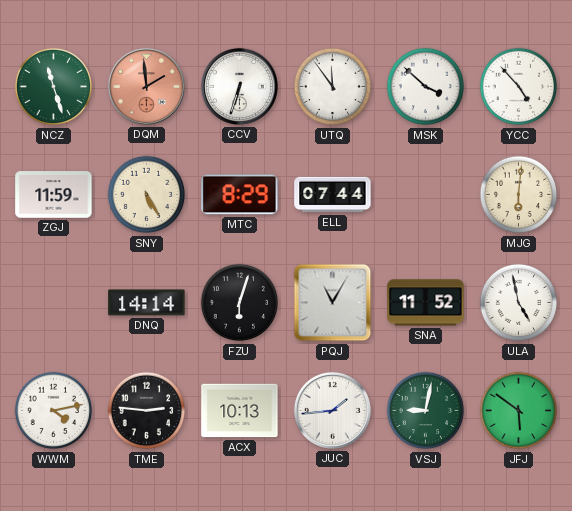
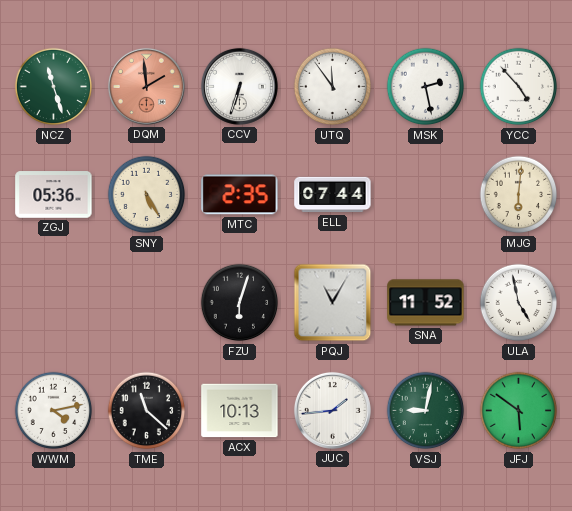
MSK: 3:52 -> 2:28 (426, 87)
ZGJ: 11:59 -> 05:36 (54, 195)
MTC: 8:29 -> 2:35 (240, 195)
DNQ: 14:14 -> none (147, 303)
TME: 2:46 -> 11:22 (147, 411)
